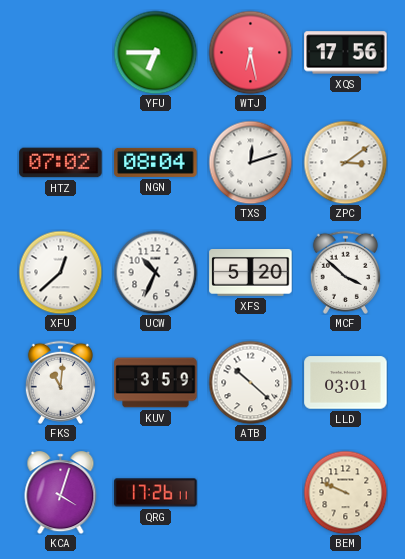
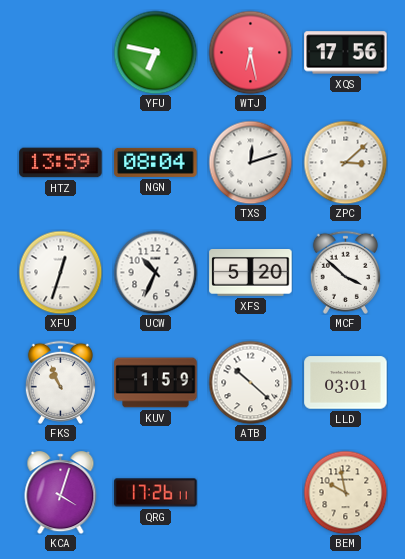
YFU: 6:45 -> 6:47 (155, 52)
HTZ: 07:02 -> 13:59 (61, 163)
ZPC: 3:09 -> 3:08 (345, 162)
XFU: 12:38 -> 12:33 (60, 272)
FKS: 11:01 -> 10:56 (60, 382)
KUV: 3:59 -> 1:59 (156, 383)
BEM: 9:49 -> 9:58 (345, 492)
